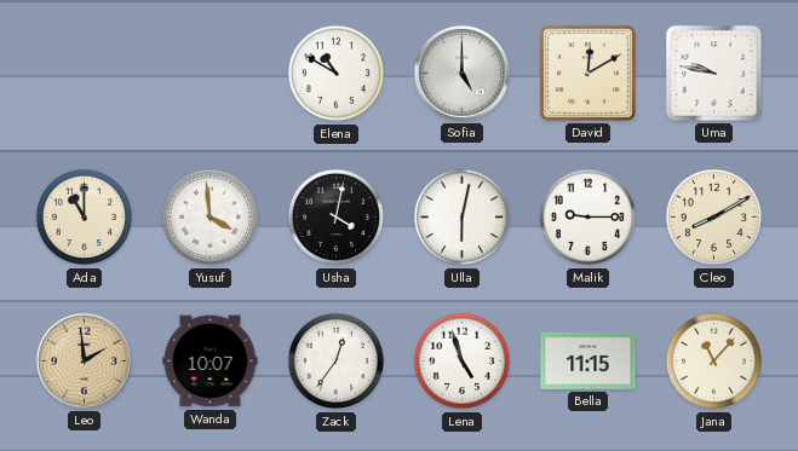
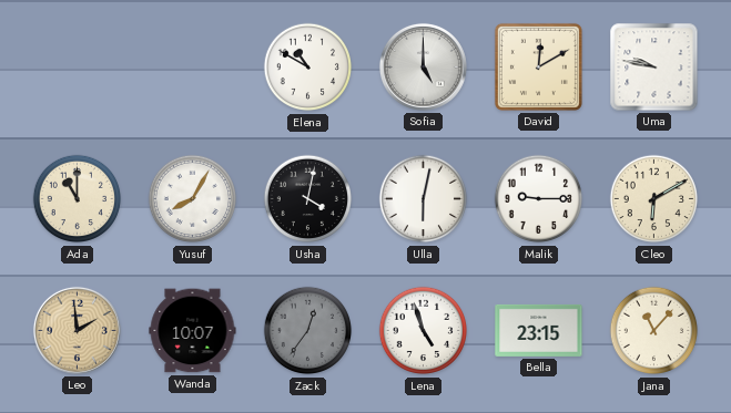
Yusuf: 3:59 -> 8:05 (193, 199)
Cleo: 8:10 -> 6:10 (654, 199)
Zack dial: white -> grey (308, 331)
Bella: 11:15 -> 23:15 (539, 330)
